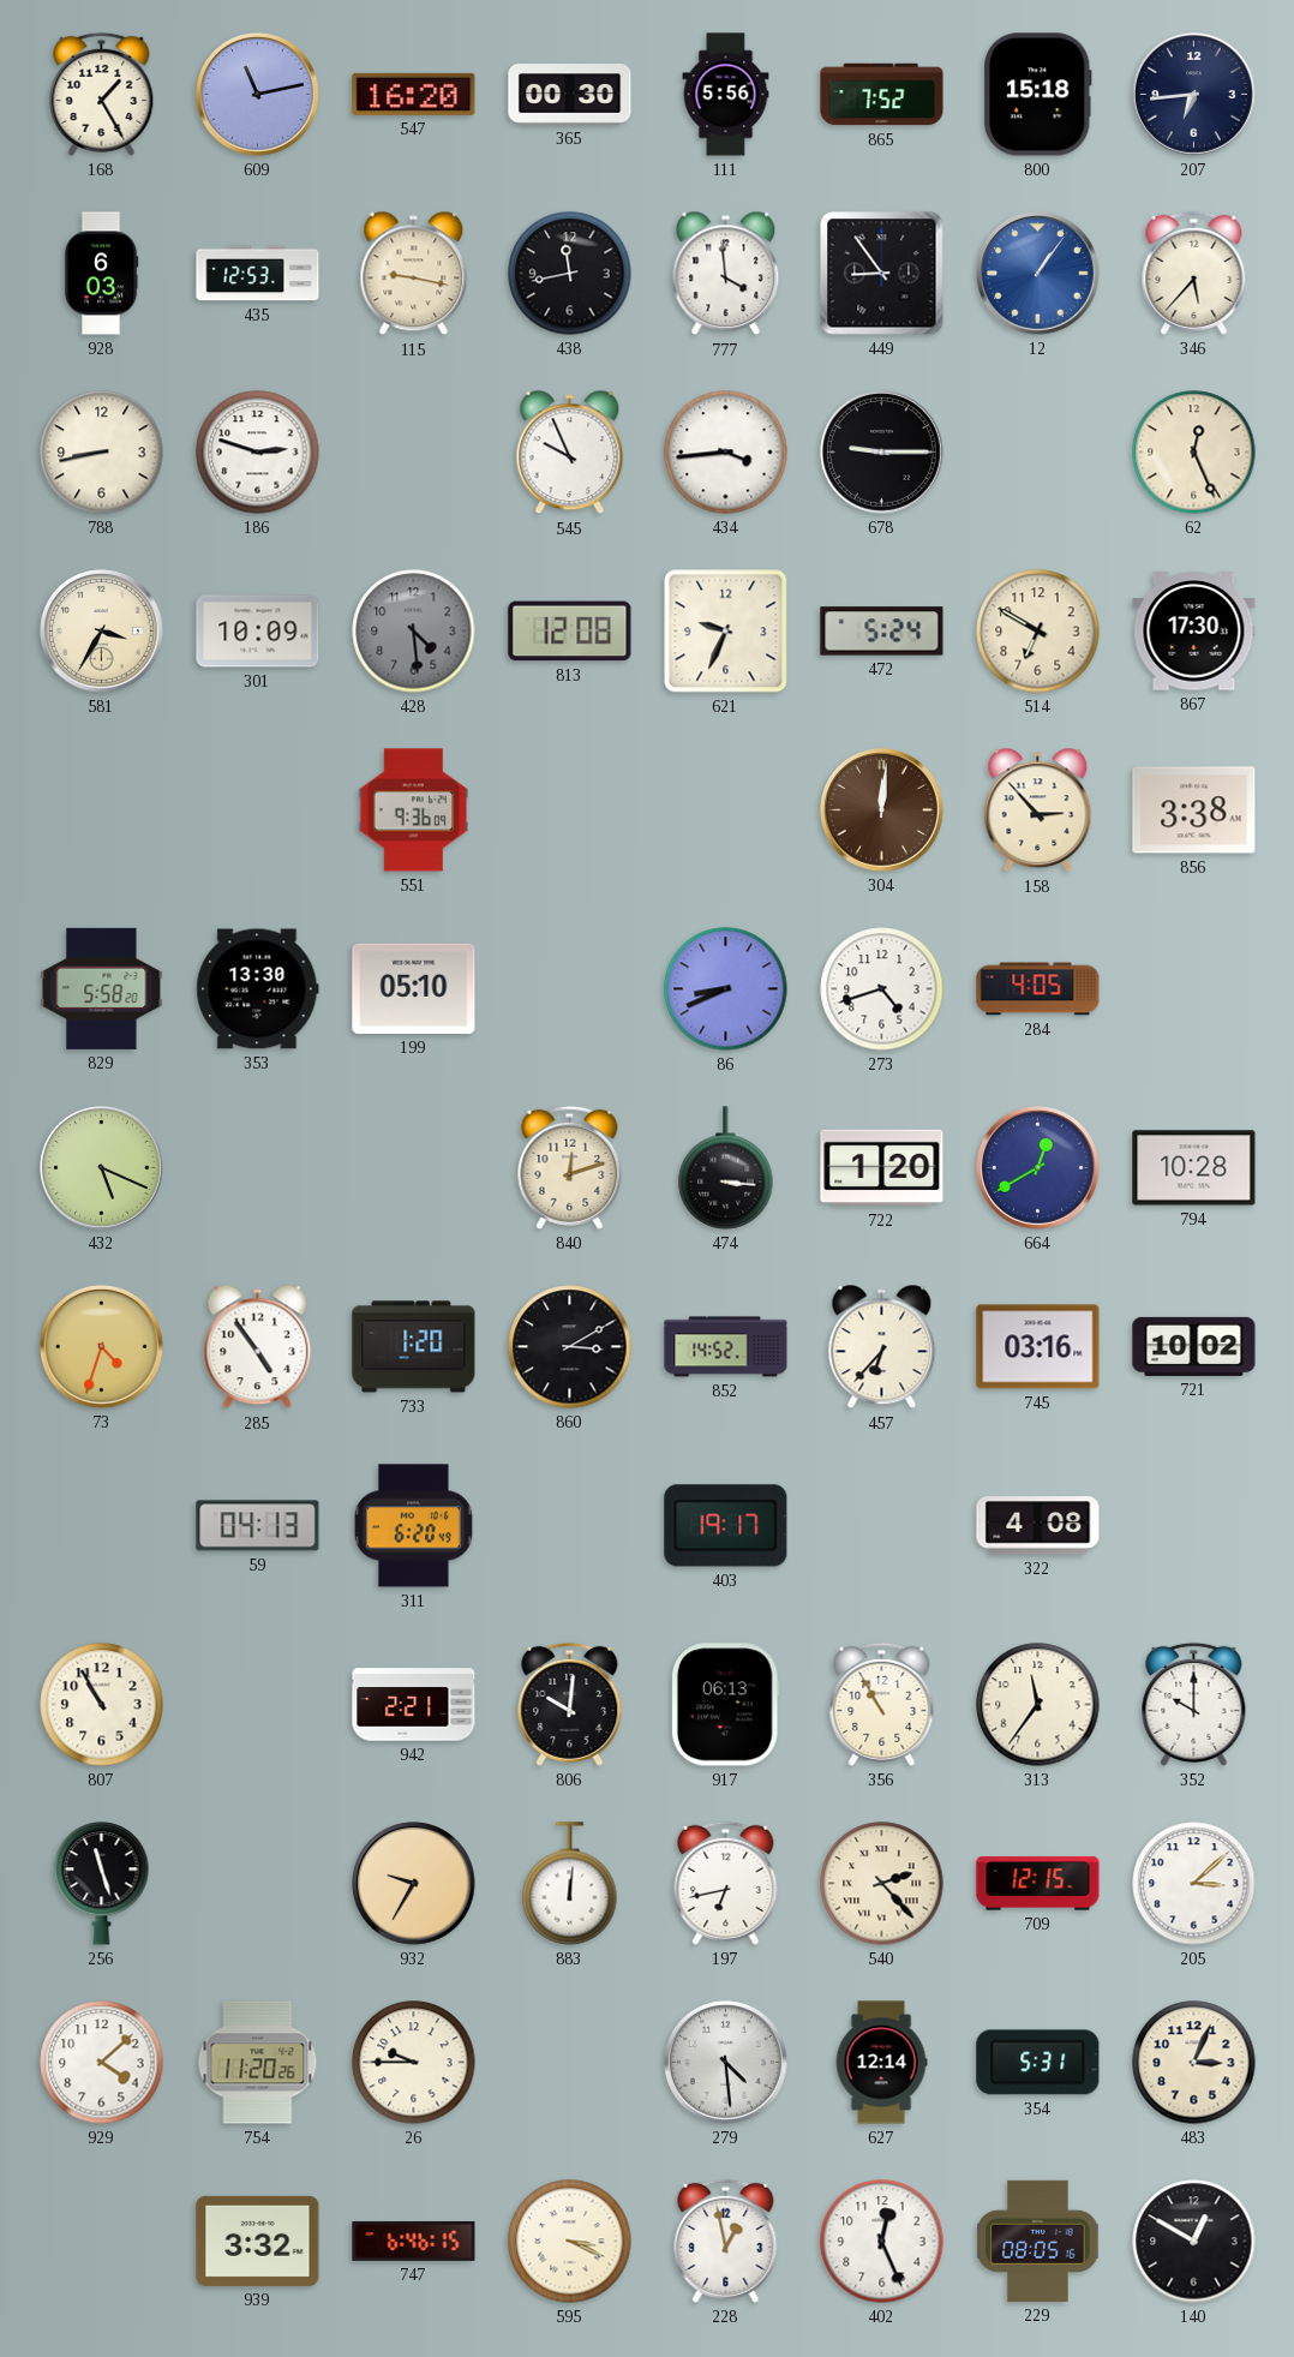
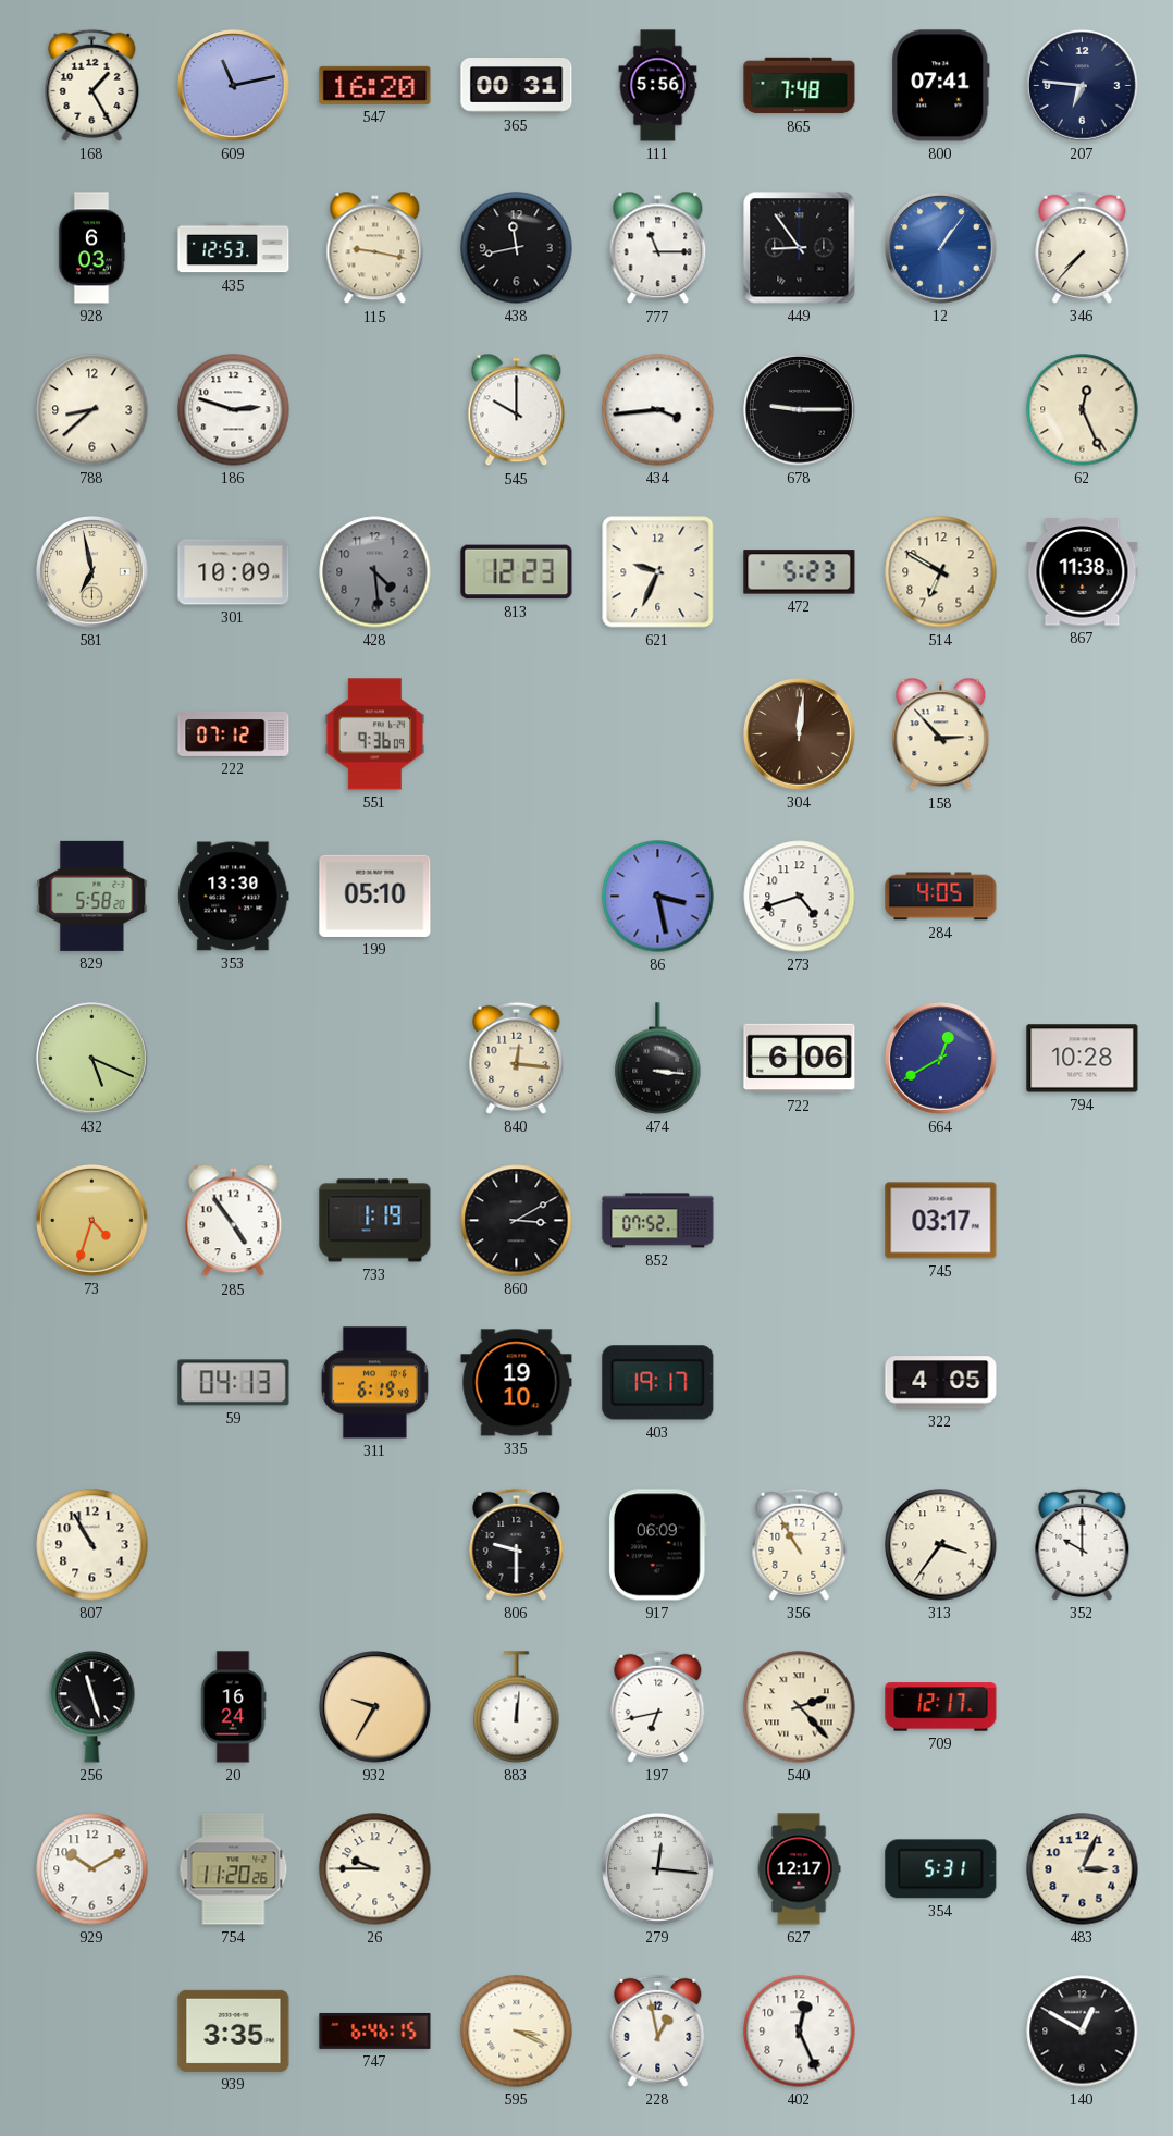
365: 00:30 -> 00:31 (517, 86)
865: 7:52 -> 7:48 (800, 86)
800: 15:18 -> 07:41 (941, 86)
207: 6:44 -> 6:46 (1083, 86)
777: 3:59 -> 11:15 (658, 248)
346: 5:37 -> 7:37 (1083, 247)
788: 8:43 -> 8:38 (92, 410)
545: 9:56 -> 10:00 (517, 410)
581: 3:35 -> 6:58 (92, 572)
813: 12:08 -> 12:23 (517, 572)
472: 5:24 -> 5:23 (800, 572)
867: 17:30 -> 11:38 (1083, 572)
222: none -> 07:12 (234, 733)
856: 3:38 -> none (1194, 810)
86: 8:41 -> 3:28 (658, 897)
840: 12:12 -> 12:16 (517, 1058)
722: 1:20 -> 6:06 (800, 1059)
733: 1:20 -> 1:19 (375, 1221)
852: 14:52 -> 07:52 (658, 1221)
457: 6:37 -> none (882, 1347)
745: 03:16 -> 03:17 (941, 1221)
721: 10:02 -> none (1194, 1346)
311: 6:20 -> 6:19 (374, 1383)
335: none -> 19:10 (517, 1383)
322: 4:08 -> 4:05 (941, 1383)
942: 2:21 -> none (414, 1705)
806: 10:01 -> 9:30 (517, 1544)
917: 06:13 -> 06:09 (657, 1545)
313: 11:36 -> 3:36 (941, 1545)
20: none -> 16:24 (234, 1707)
709: 12:15 -> 12:17 (941, 1707)
205: 3:08 -> none (1194, 1884)
929: 4:08 -> 10:10 (92, 1869)
279: 4:29 -> 12:16 (658, 1869)
627: 12:14 -> 12:17 (799, 1869)
939: 3:32 -> 3:35 (234, 2030)
229: 08:05 -> none (1038, 2241)
